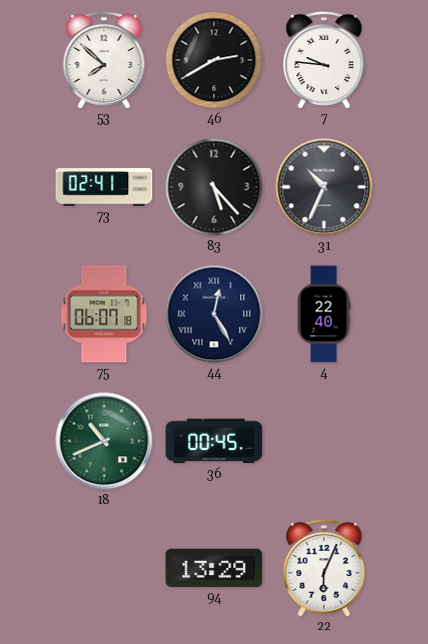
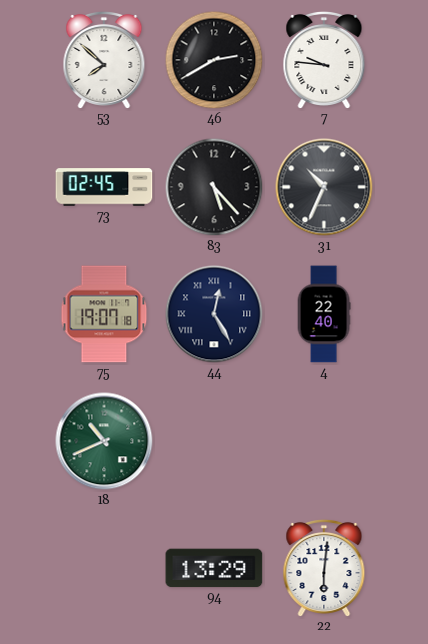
73: 02:41 -> 02:45 (104, 187)
75: 06:07 -> 19:07 (104, 314)
36: 00:45 -> none (214, 441)
22: 6:04 -> 6:01 (324, 567)
